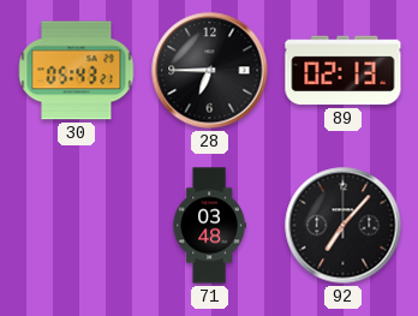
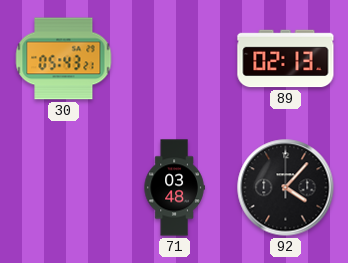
28: 6:45 -> none (210, 71)
92: 7:07 -> 4:07 (286, 188)
